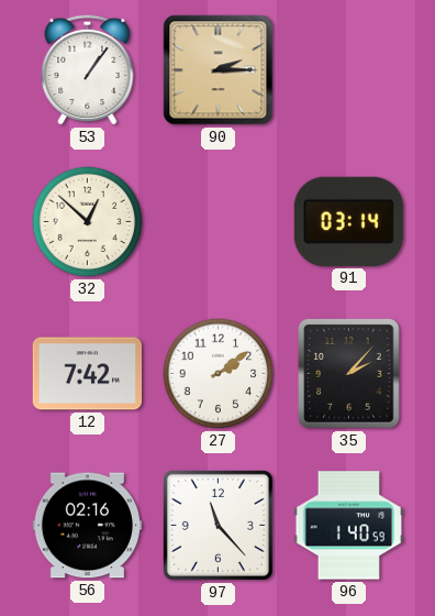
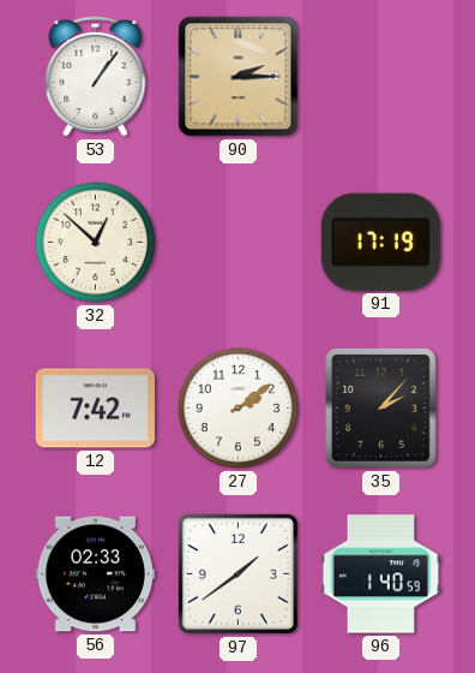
91: 03:14 -> 17:19 (380, 242)
56: 02:16 -> 02:33 (95, 574)
97: 11:23 -> 1:39 (237, 573)
